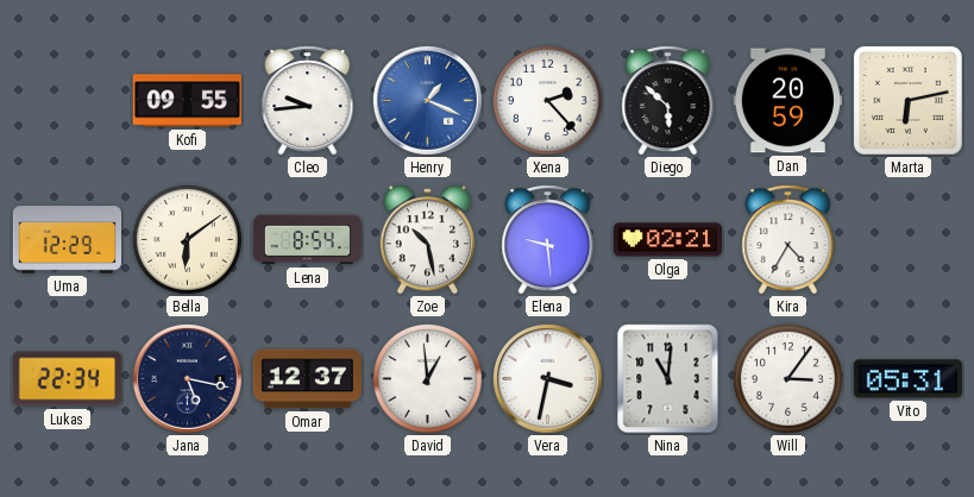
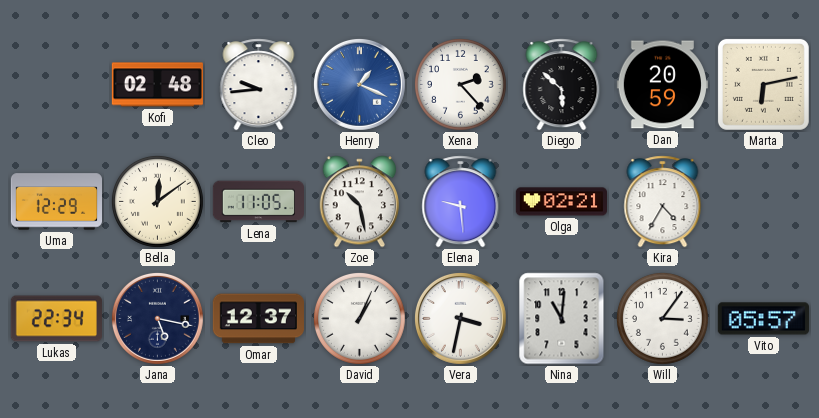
Kofi: 09:55 -> 02:48 (157, 85)
Bella: 6:09 -> 12:09 (158, 202)
Lena: 8:54 -> 11:05 (258, 202)
David: 12:59 -> 1:04 (360, 319)
Vito: 05:31 -> 05:57 (763, 319)
